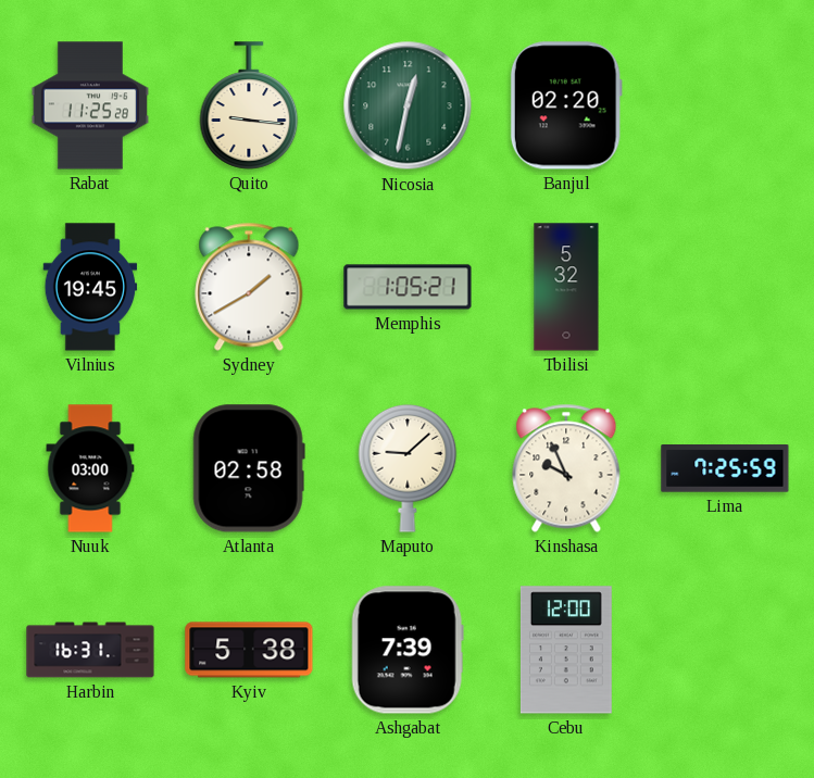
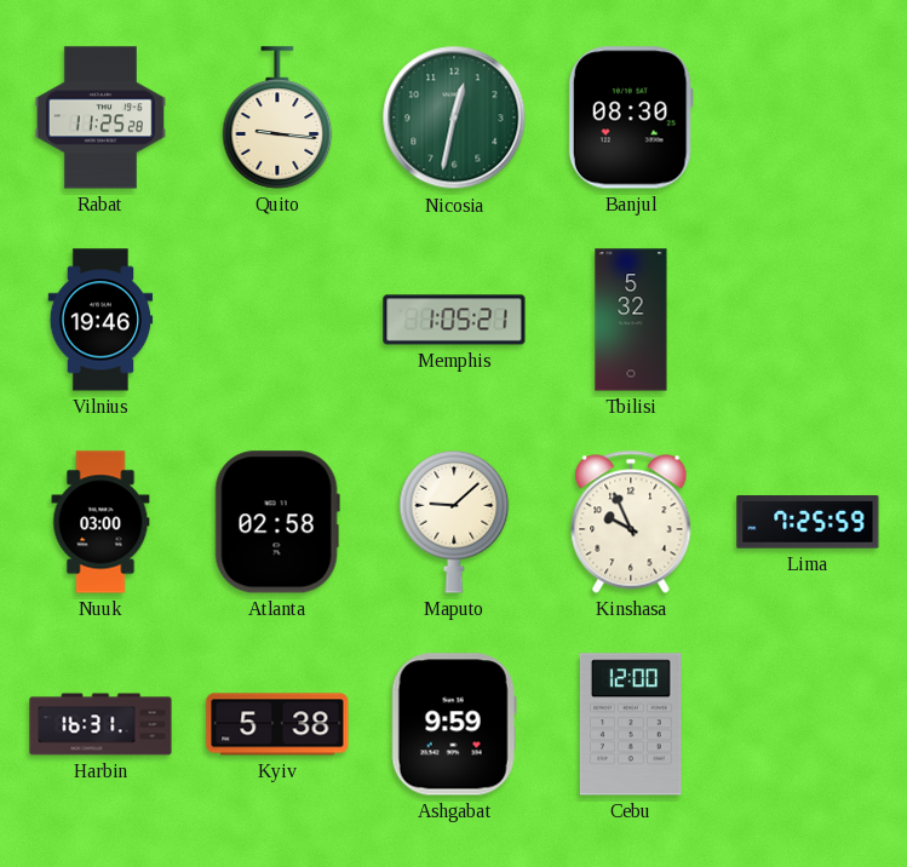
Banjul: 02:20 -> 08:30 (631, 117)
Vilnius: 19:45 -> 19:46 (101, 320)
Sydney: 1:40 -> none (249, 287)
Ashgabat: 7:39 -> 9:59 (454, 724)
